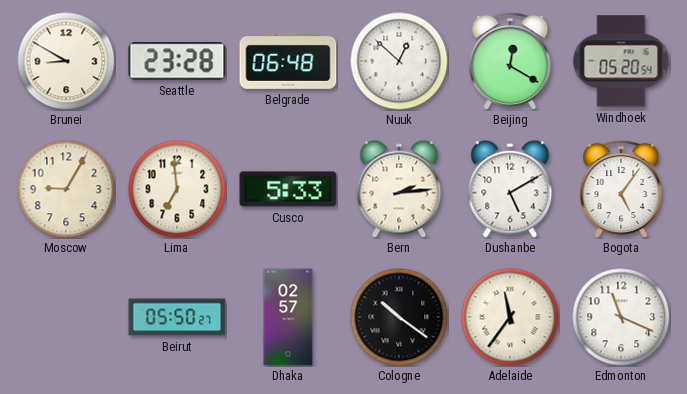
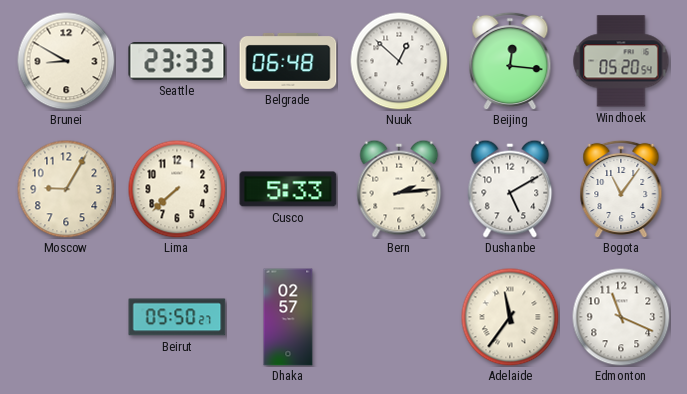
Seattle: 23:28 -> 23:33 (177, 61)
Beijing: 12:20 -> 12:16 (510, 61)
Lima: 6:59 -> 7:38 (177, 189)
Bogota: 5:06 -> 11:06 (621, 189)
Cologne: 10:21 -> none (399, 317)
